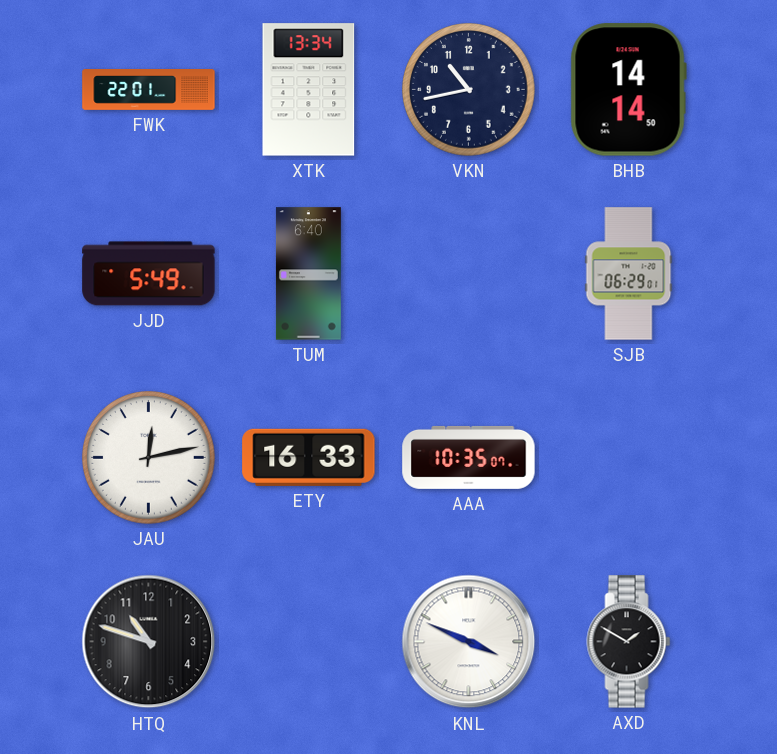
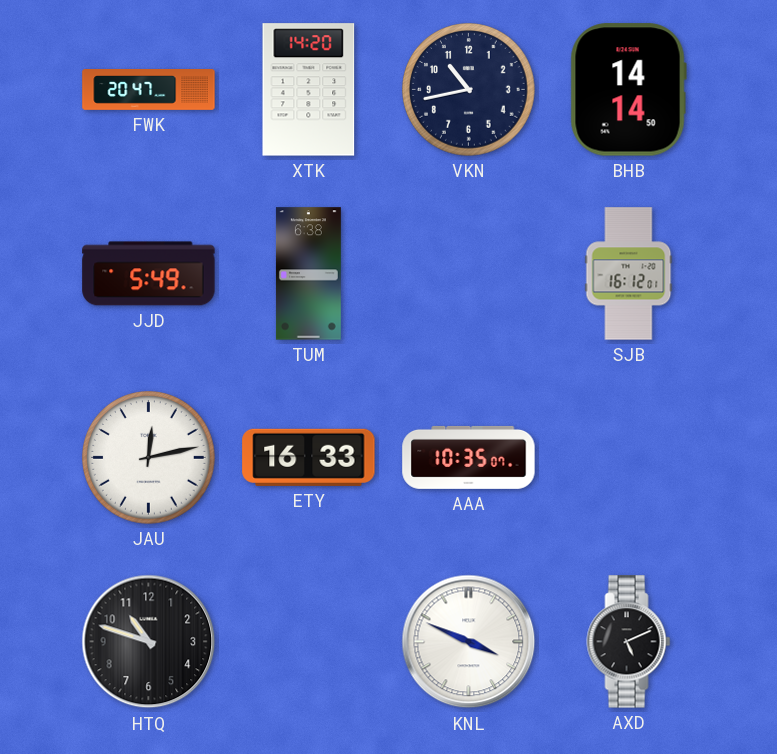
FWK: 22:01 -> 20:47 (149, 90)
XTK: 13:34 -> 14:20 (309, 90)
TUM: 6:40 -> 6:38 (308, 274)
SJB: 06:29 -> 16:12 (629, 274)
AXD: 1:50 -> 5:11 (629, 642)
